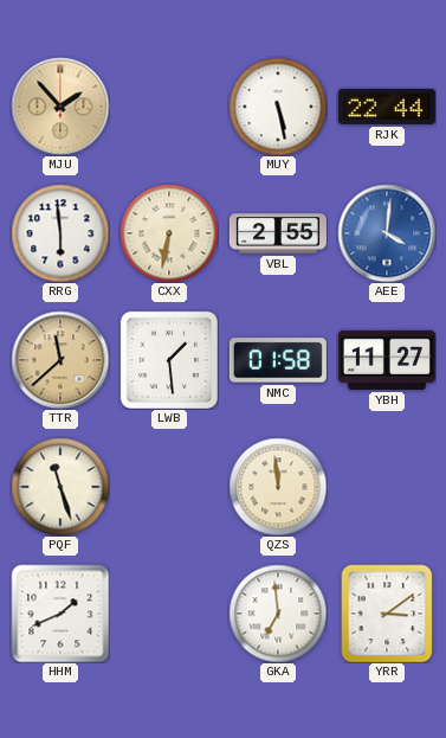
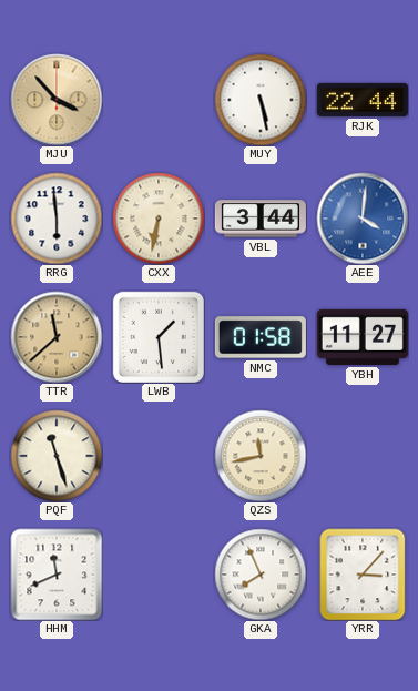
MJU: 1:53 -> 3:53 (57, 100)
VBL: 2:55 -> 3:44 (261, 219)
QZS: 11:59 -> 11:43 (261, 456)
HHM: 1:41 -> 11:41 (57, 575)
GKA: 6:59 -> 7:56 (261, 575)
YRR: 3:09 -> 3:07 (363, 575)
